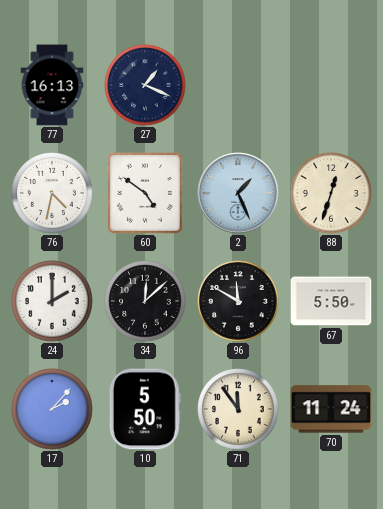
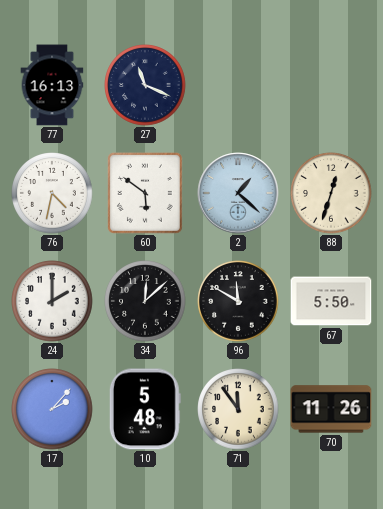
27: 1:19 -> 11:19 (145, 85)
60: 4:51 -> 5:51 (145, 193)
2: 1:26 -> 1:22 (238, 193)
10: 5:50 -> 5:48 (145, 409)
70: 11:24 -> 11:26 (331, 409)
